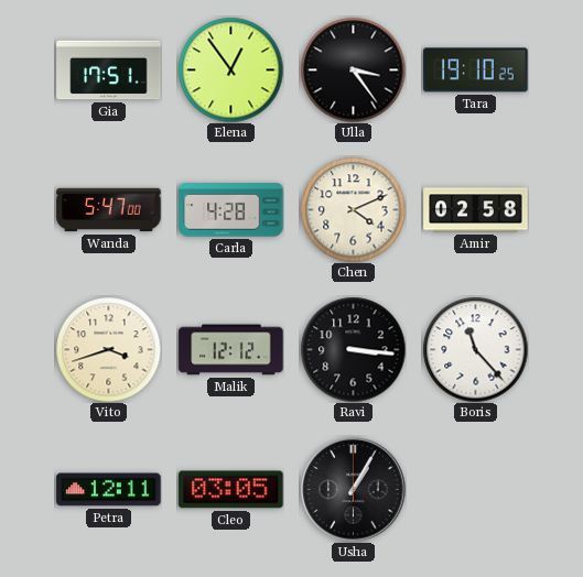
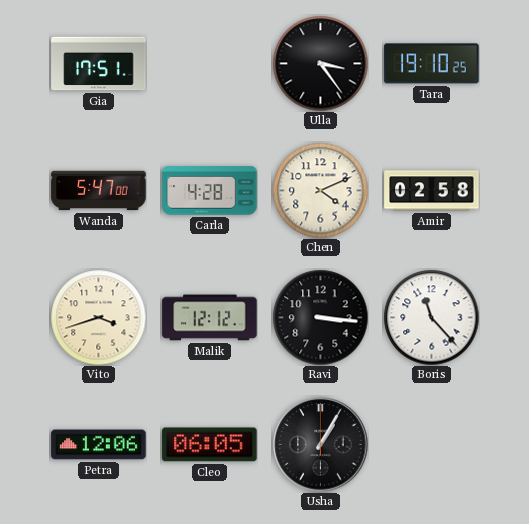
Elena: 12:54 -> none (230, 69)
Petra: 12:11 -> 12:06 (99, 445)
Cleo: 03:05 -> 06:05 (210, 445)
